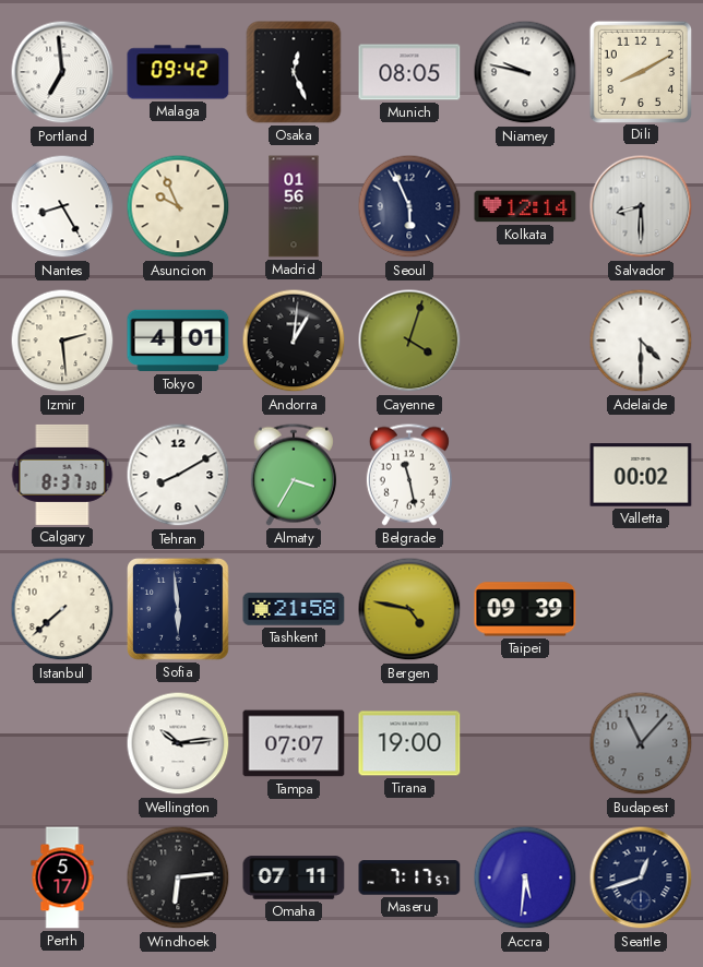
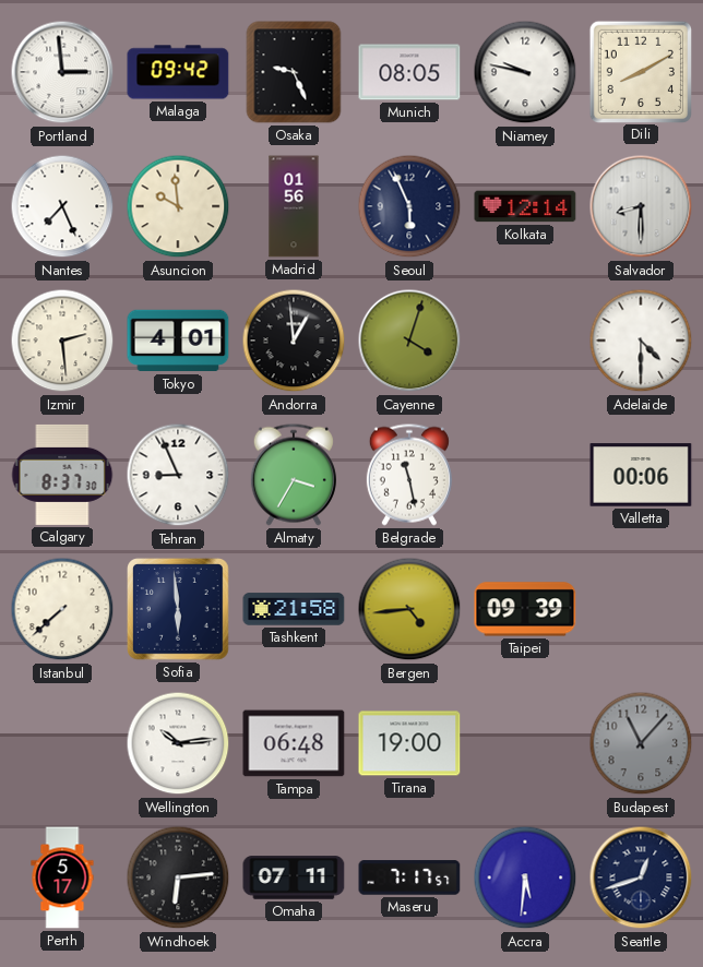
Portland: 6:59 -> 2:59 (62, 72)
Osaka: 12:26 -> 9:26 (294, 72)
Nantes: 8:25 -> 7:26 (62, 206)
Asuncion: 9:56 -> 9:59 (178, 206)
Andorra: 1:01 -> 12:59 (294, 341)
Tehran: 8:10 -> 8:56 (178, 475)
Valletta: 00:02 -> 00:06 (641, 475)
Bergen: 4:47 -> 4:44 (409, 609)
Tampa: 07:07 -> 06:48 (294, 743)
